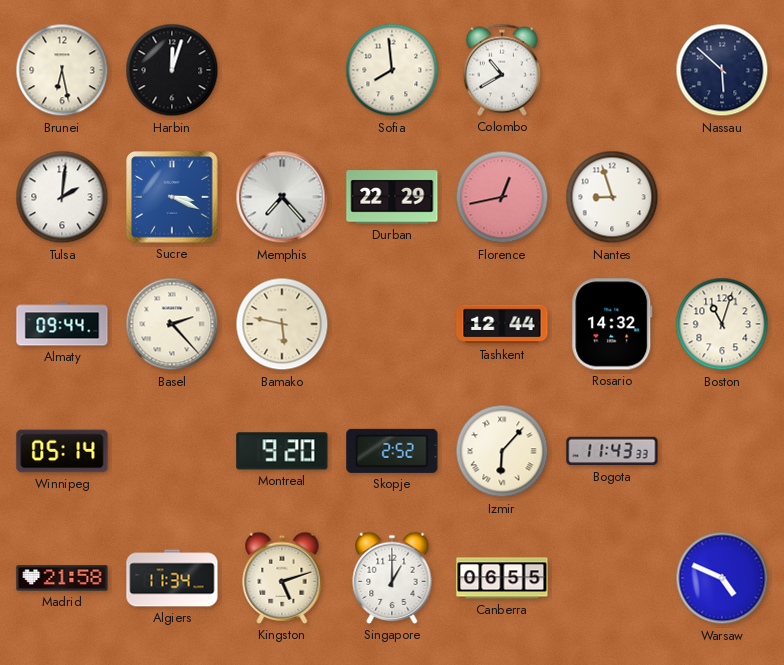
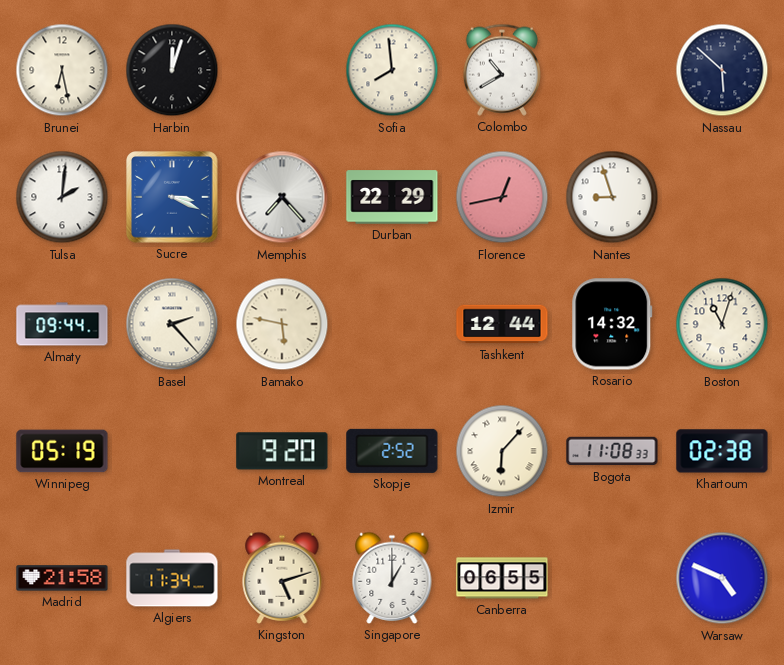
Winnipeg: 05:14 -> 05:19 (62, 451)
Bogota: 11:43 -> 11:08 (612, 451)
Khartoum: none -> 02:38 (722, 451)
